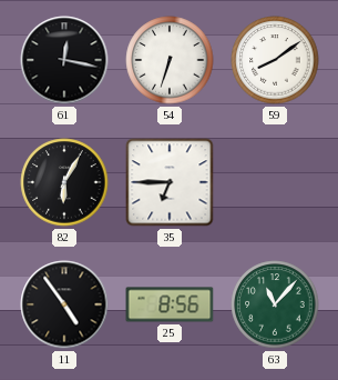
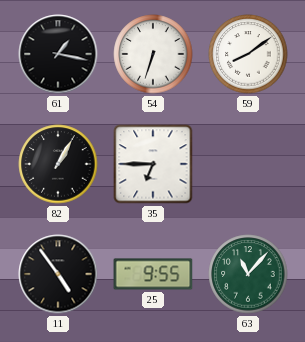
61: 12:17 -> 1:17 (58, 54)
82: 6:05 -> 1:05 (58, 164)
25: 8:56 -> 9:55 (153, 274)
